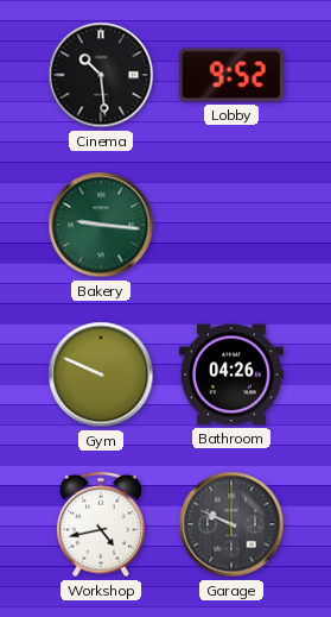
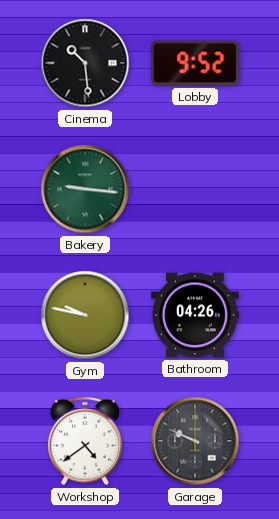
Gym: 9:49 -> 9:47 (85, 315)
Workshop: 4:43 -> 4:39 (85, 441)
